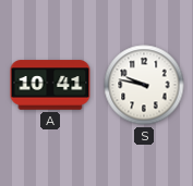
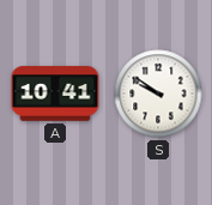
S: 9:47 -> 9:51 (158, 94)
